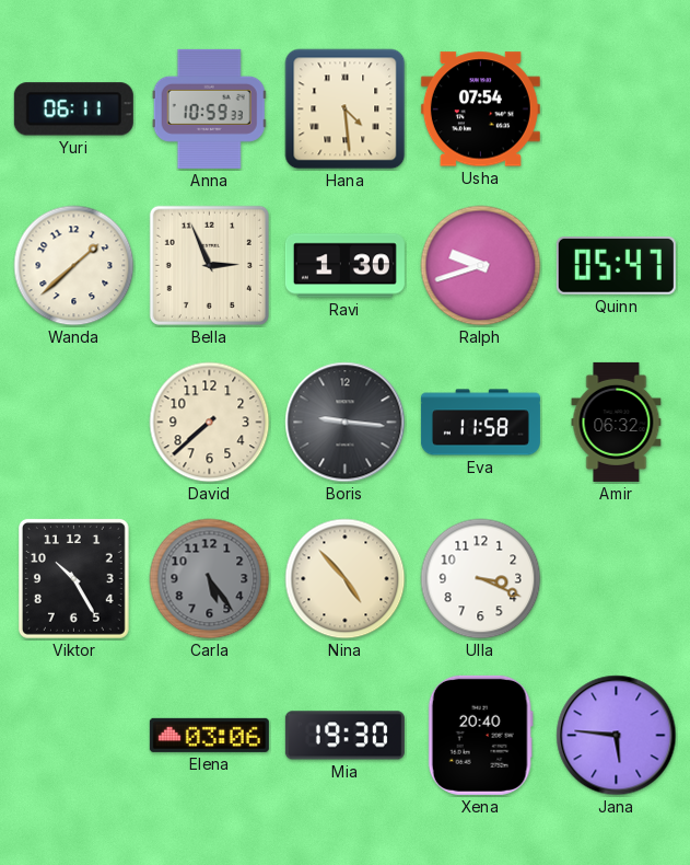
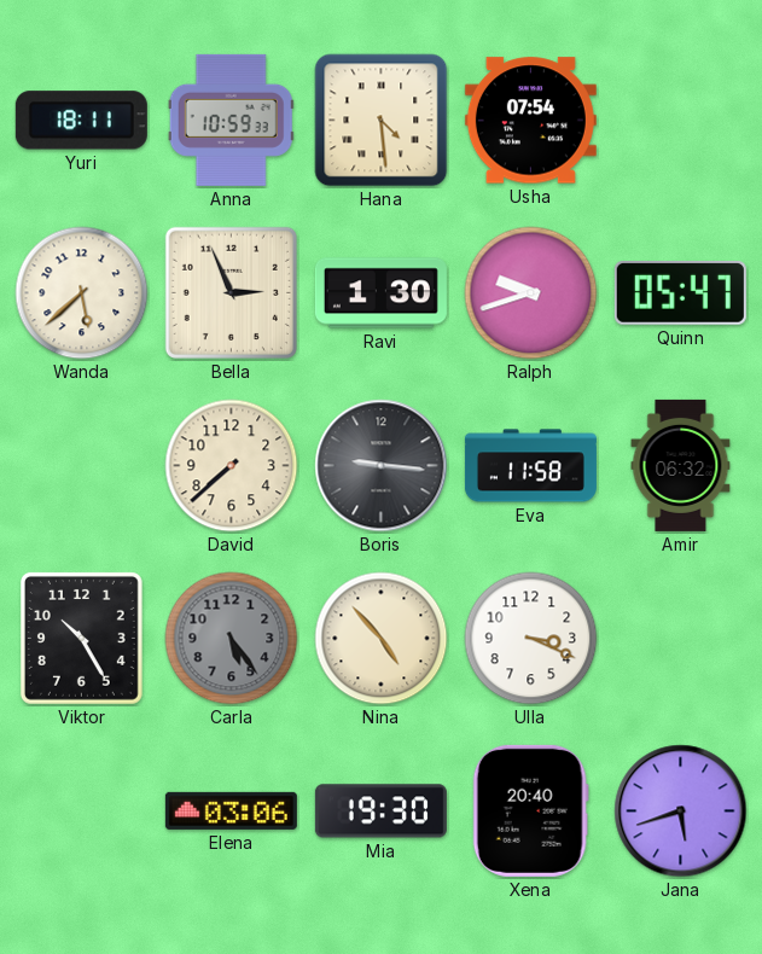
Yuri: 06:11 -> 18:11 (81, 121)
Wanda: 1:38 -> 5:38 (82, 293)
Jana: 5:46 -> 5:42 (681, 812)
